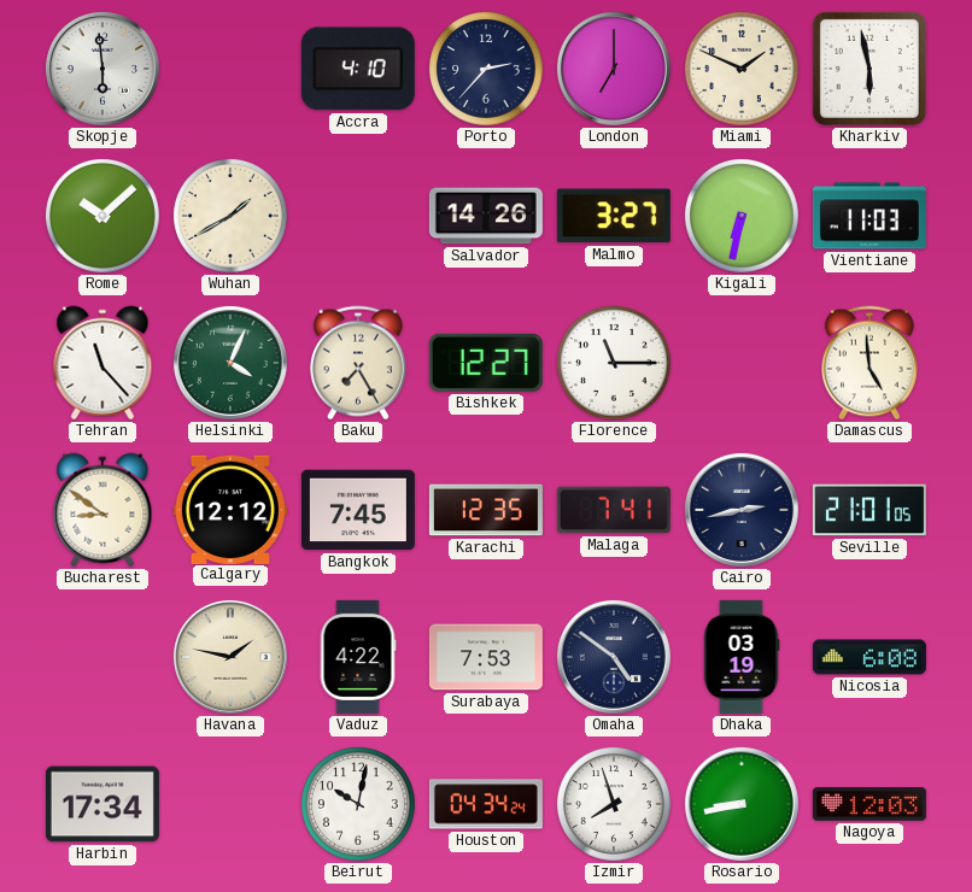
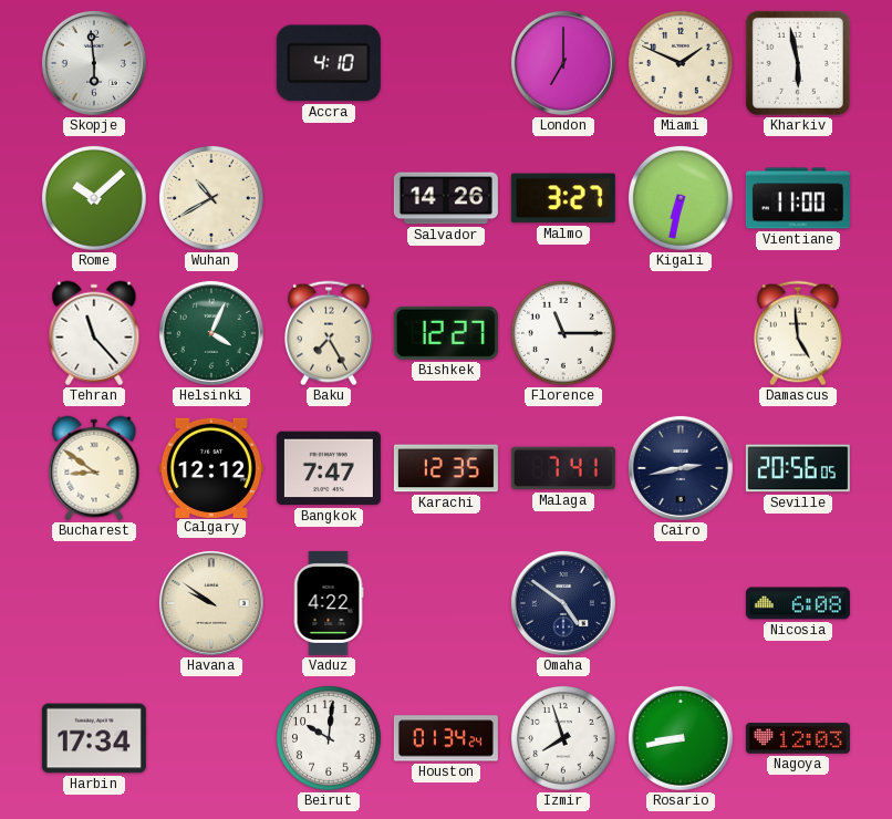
Porto: 2:37 -> none (486, 69)
Wuhan: 1:40 -> 10:40 (211, 198)
Vientiane: 11:03 -> 11:00 (798, 198)
Bangkok: 7:45 -> 7:47 (329, 468)
Seville: 21:01 -> 20:56 (798, 468)
Havana: 1:47 -> 9:51 (211, 603)
Surabaya: 7:53 -> none (486, 657)
Dhaka: 03:19 -> none (742, 657)
Beirut: 10:02 -> 10:01 (329, 738)
Houston: 04:34 -> 01:34 (446, 738)
